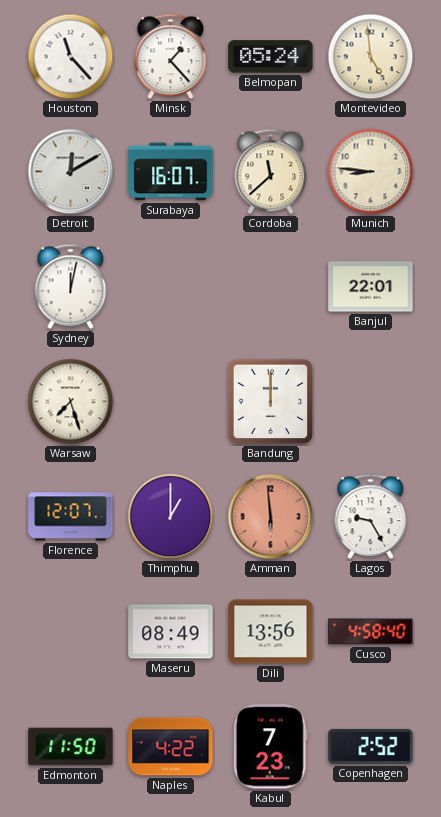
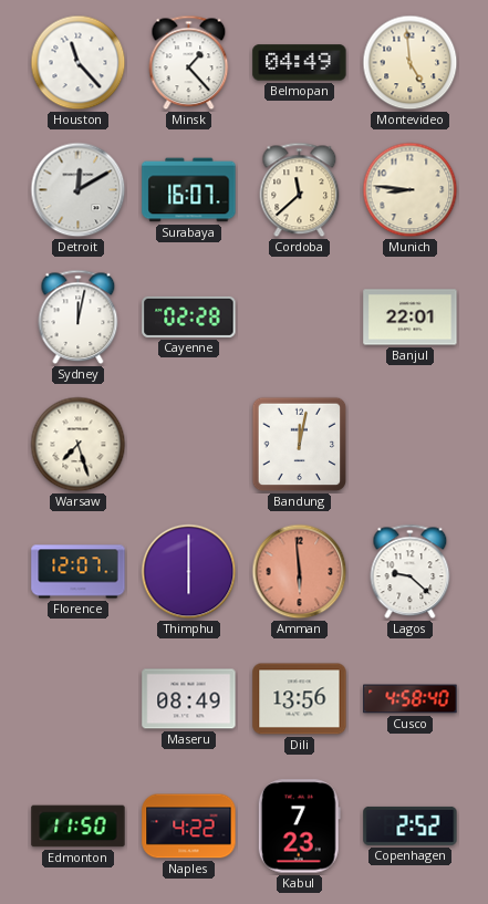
Belmopan: 05:24 -> 04:49 (300, 63)
Cayenne: none -> 02:28 (189, 316)
Bandung: 12:00 -> 12:02 (300, 445)
Thimphu: 1:00 -> 6:00 (189, 572)
Lagos: 9:25 -> 9:22 (411, 572)
